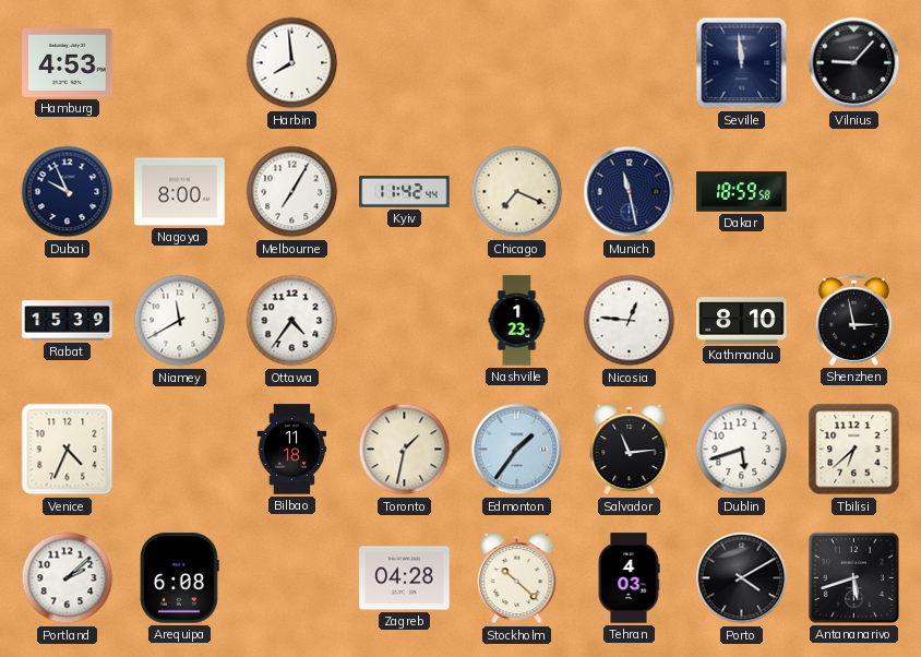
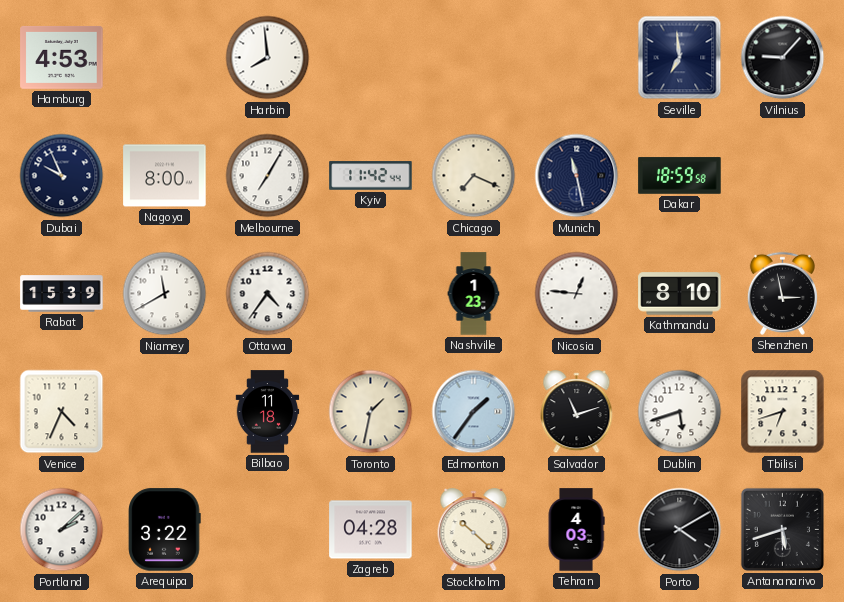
Seville: 11:59 -> 6:59 (680, 58)
Salvador: 11:14 -> 11:12 (577, 412)
Tbilisi: 6:38 -> 6:42 (783, 412)
Arequipa: 6:08 -> 3:22 (165, 530)
